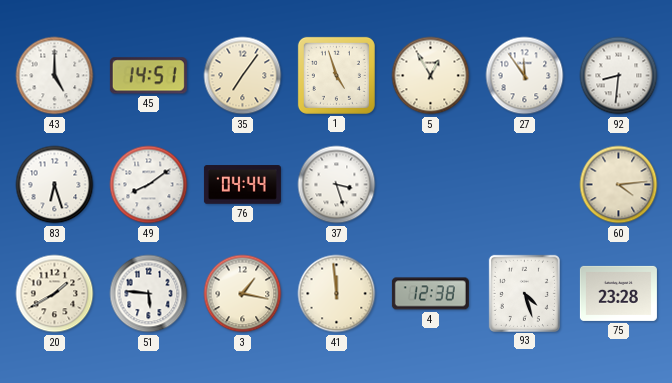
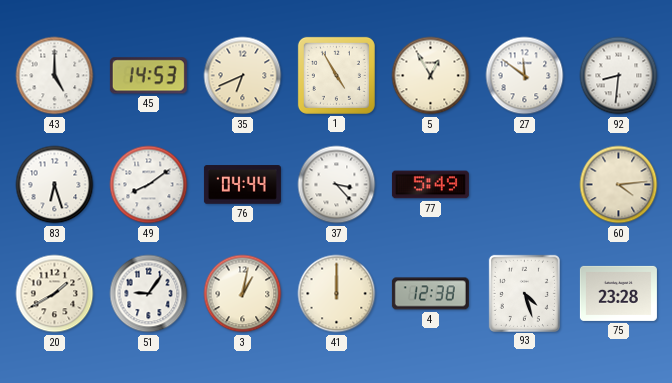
45: 14:51 -> 14:53 (148, 76)
35: 7:06 -> 6:41 (243, 76)
1: 4:57 -> 4:55 (336, 75)
27: 11:54 -> 11:51 (525, 76)
37: 3:27 -> 3:23 (337, 185)
77: none -> 5:49 (430, 185)
51: 5:46 -> 9:06 (149, 294)
3: 1:17 -> 1:02 (243, 294)
41: 11:59 -> 12:00 (337, 294)
